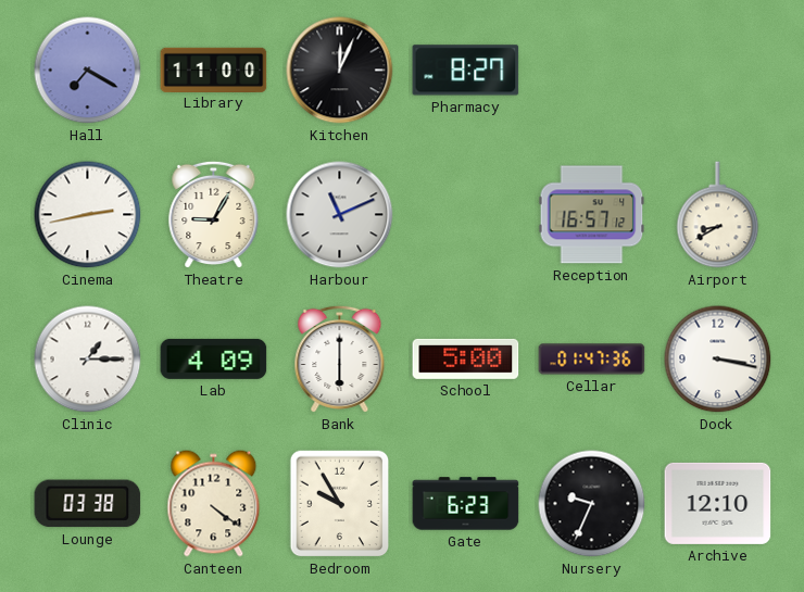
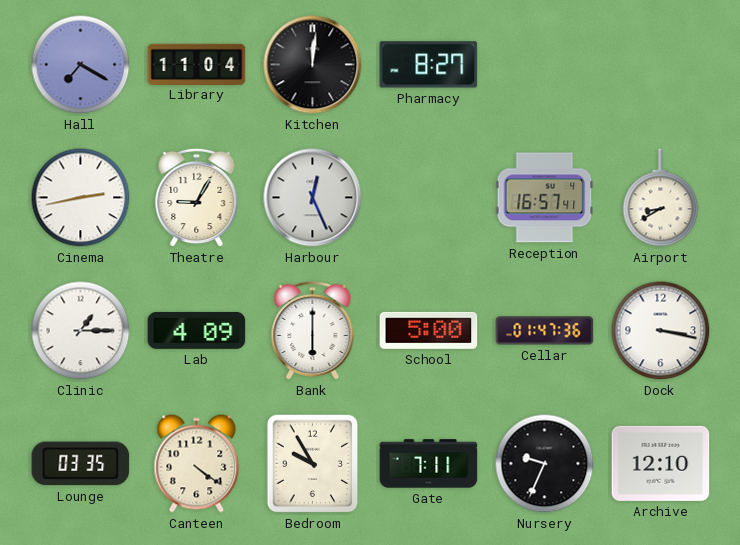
Library: 11:00 -> 11:04 (197, 64)
Kitchen: 12:04 -> 12:01 (313, 65)
Harbour: 11:11 -> 12:26 (313, 198)
Reception: 16:57:12 -> 16:57:41 (545, 198)
Lounge: 03:38 -> 03:35 (81, 464)
Gate: 6:23 -> 7:11 (429, 464)
